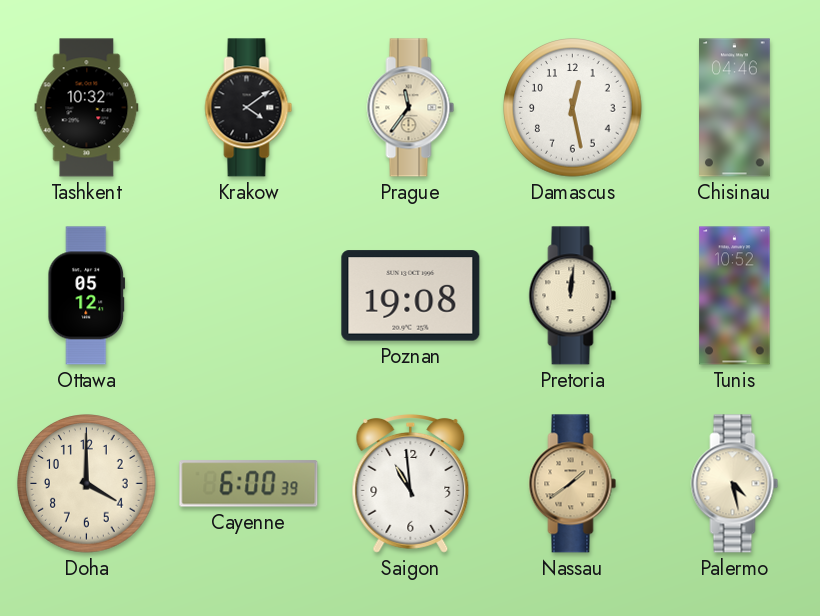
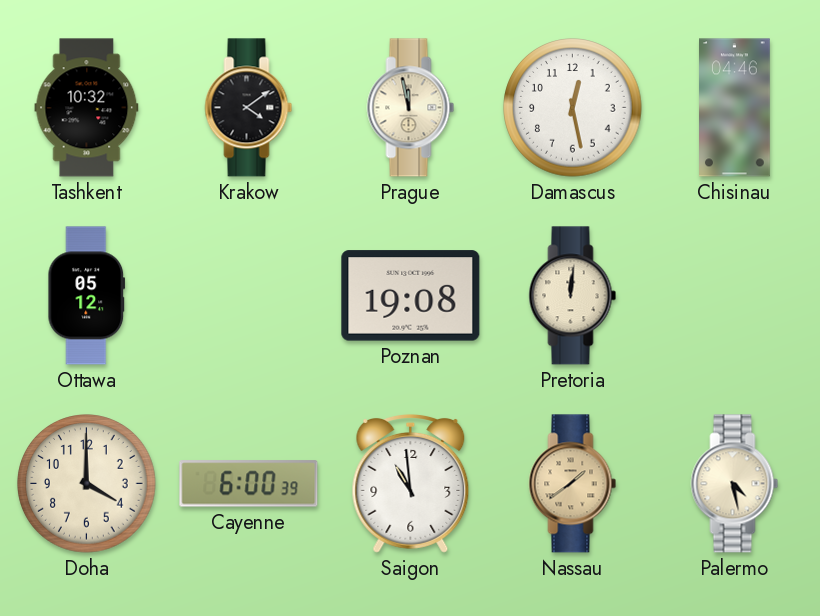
Prague: 11:36 -> 11:58 (411, 108)
Tunis: 10:52 -> none (735, 296)
